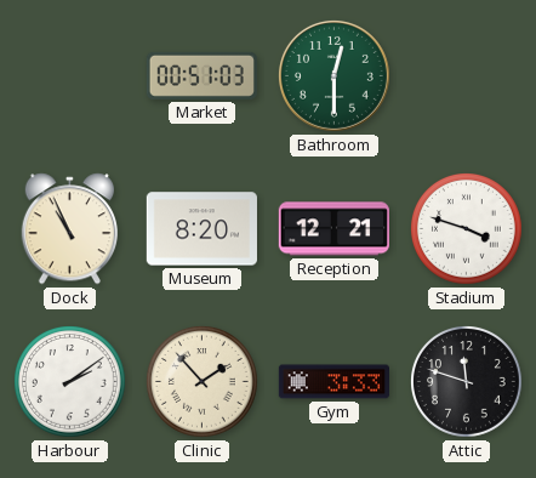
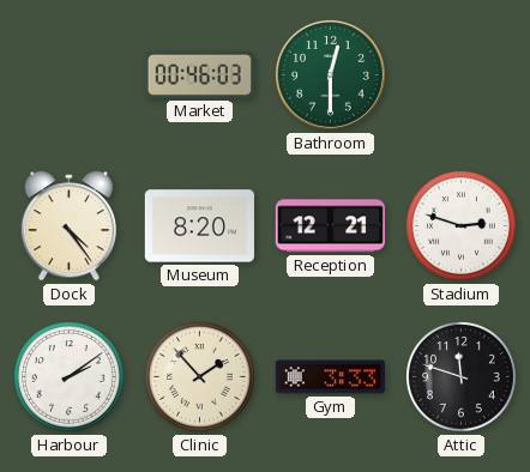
Market: 00:51 -> 00:46 (199, 74)
Dock: 10:56 -> 4:24 (68, 226)
Stadium: 3:48 -> 2:48 (462, 226)
